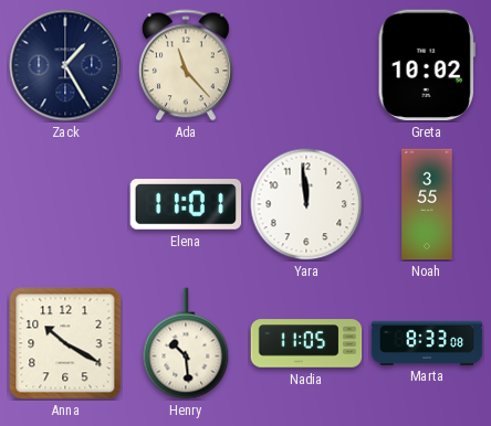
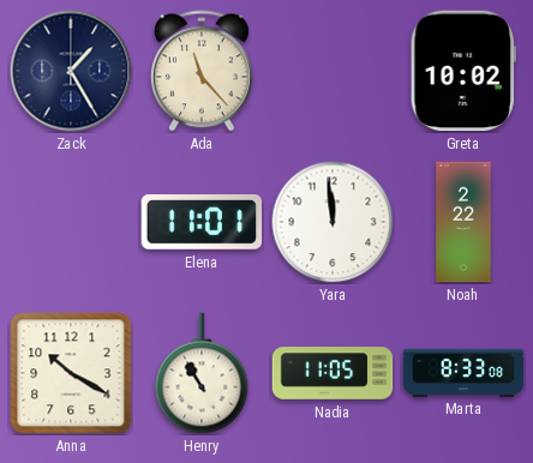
Noah: 3:55 -> 2:22 (463, 222)
Henry: 10:29 -> 10:55 (202, 373)
